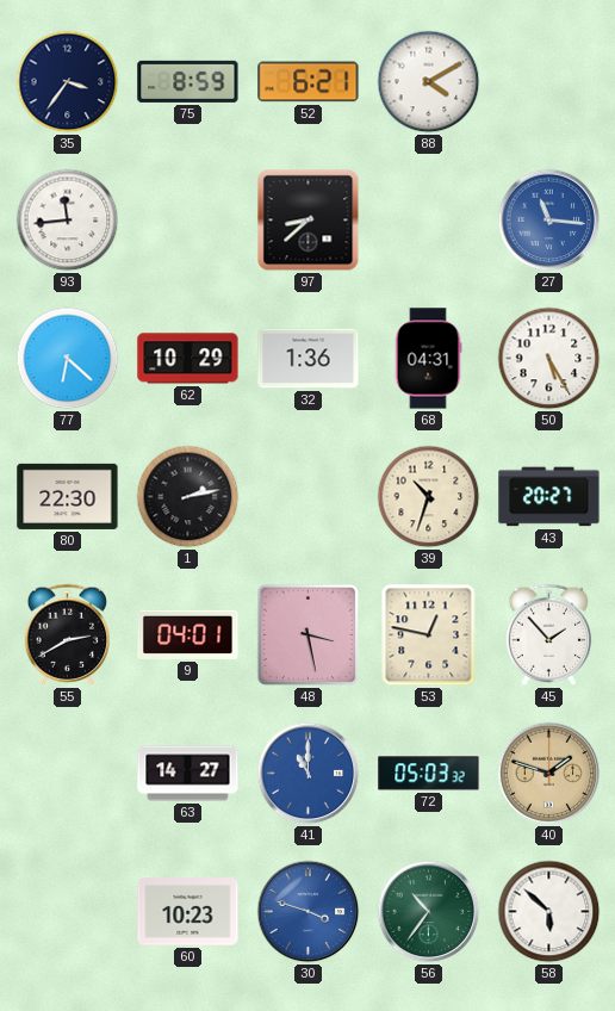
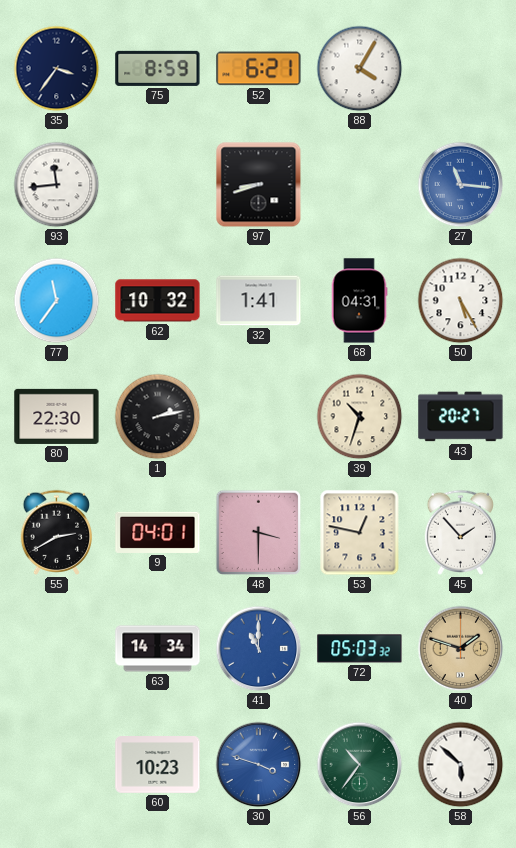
88: 4:10 -> 4:05 (360, 69)
97: 8:38 -> 8:42 (259, 185)
77: 6:22 -> 11:36 (57, 301)
62: 10:29 -> 10:32 (158, 301)
32: 1:36 -> 1:41 (259, 301)
48: 3:28 -> 3:30 (259, 533)
63: 14:27 -> 14:34 (158, 649)
